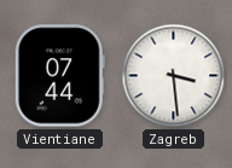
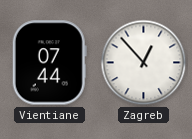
Zagreb: 3:29 -> 12:53 (144, 63)
